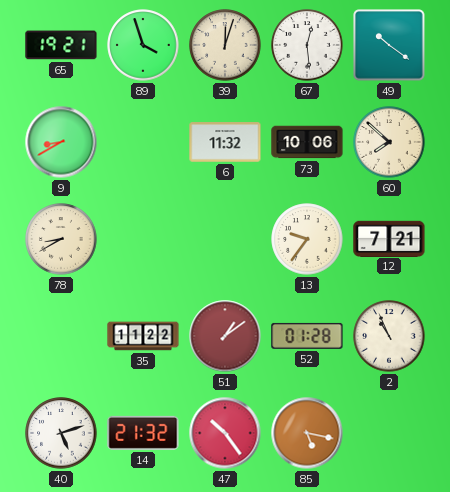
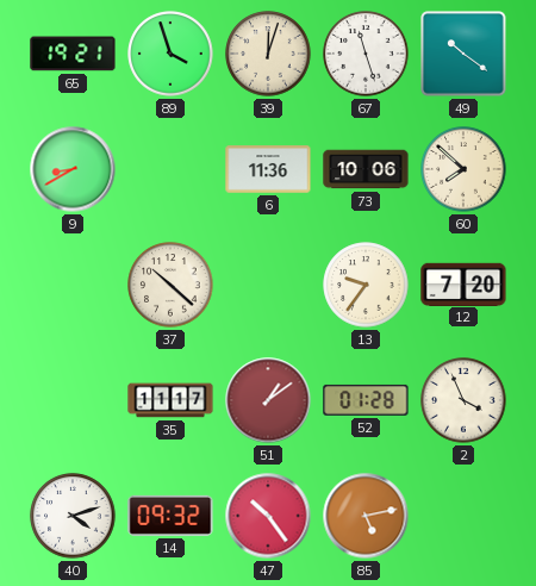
67: 12:29 -> 11:27 (366, 54)
6: 11:32 -> 11:36 (268, 169)
78: 8:40 -> none (61, 239)
37: none -> 10:22 (170, 285)
12: 7:21 -> 7:20 (463, 283)
35: 11:22 -> 11:17 (170, 400)
2: 10:56 -> 3:56 (463, 400)
40: 5:12 -> 4:12 (73, 516)
14: 21:32 -> 09:32 (170, 516)
85: 5:17 -> 5:13 (366, 516)
